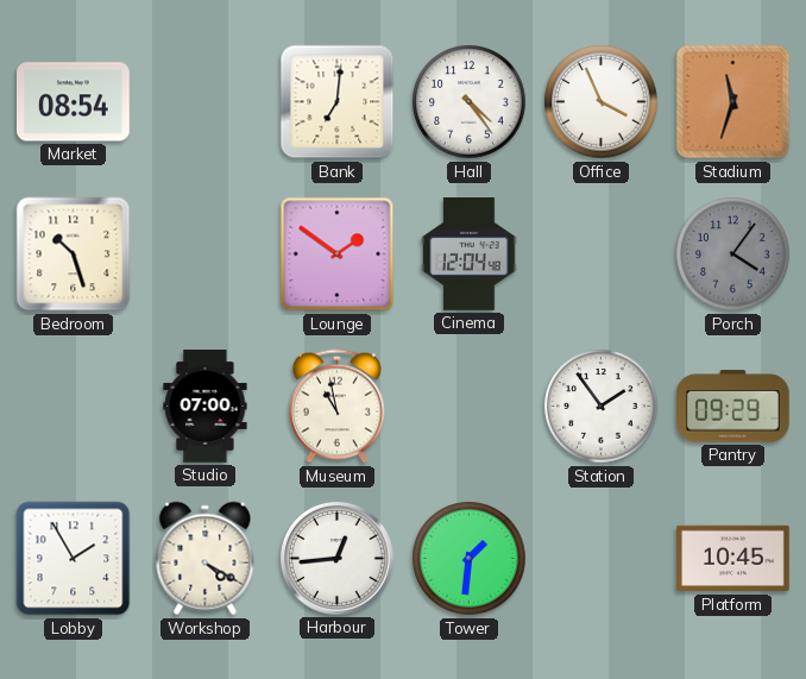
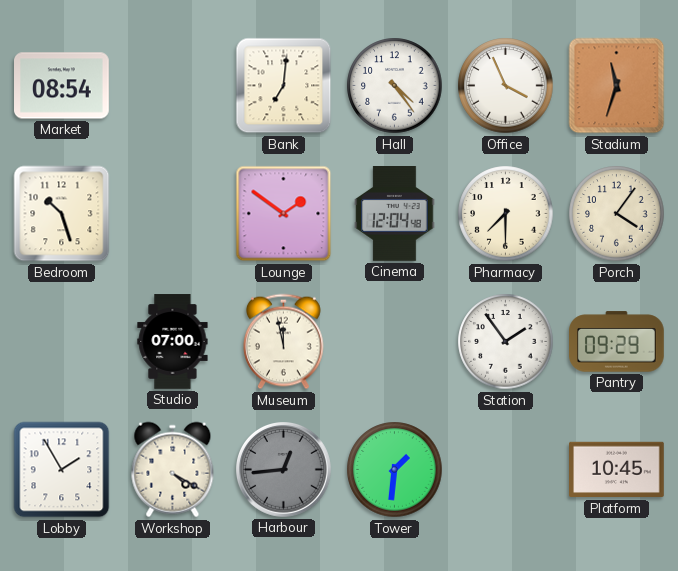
Pharmacy: none -> 7:30 (506, 214)
Porch dial: grey -> cream (617, 214)
Museum: 10:58 -> 11:58 (284, 342)
Harbour dial: white -> grey (284, 470)
